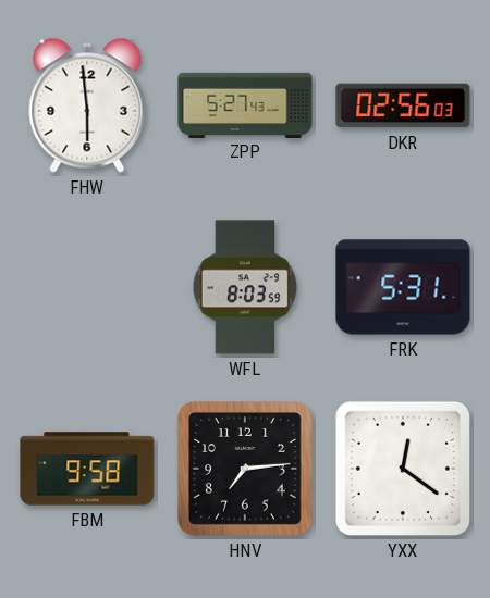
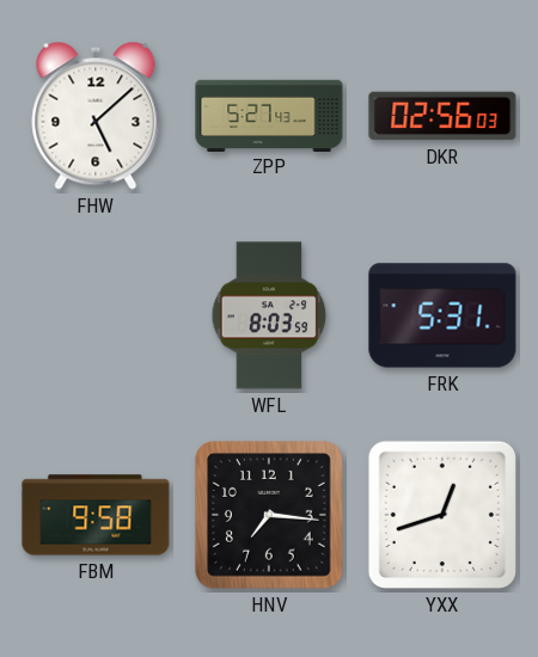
FHW: 5:59 -> 5:08 (96, 116)
HNV: 7:14 -> 7:16 (269, 515)
YXX: 12:21 -> 12:42 (442, 515)
